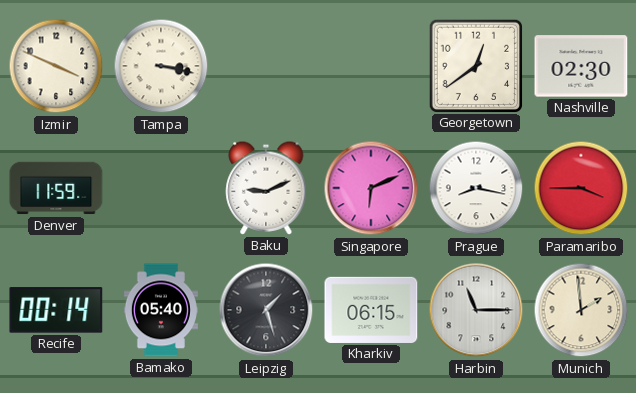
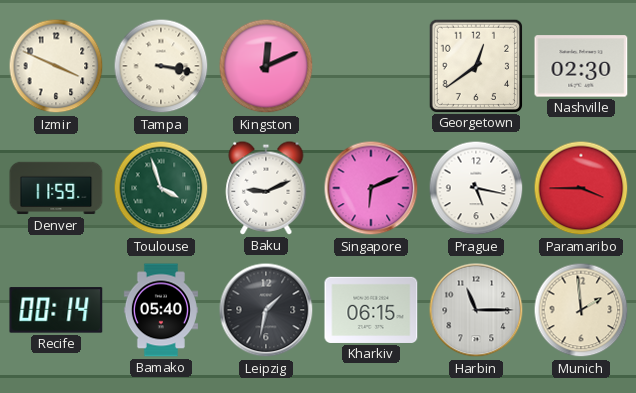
Kingston: none -> 12:11 (266, 66)
Toulouse: none -> 3:57 (161, 188)
Prague: 8:17 -> 5:17 (476, 188)
Leipzig: 1:27 -> 1:32 (266, 310)
